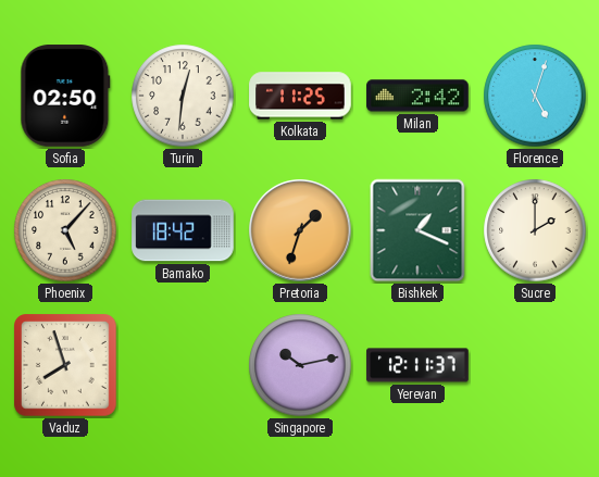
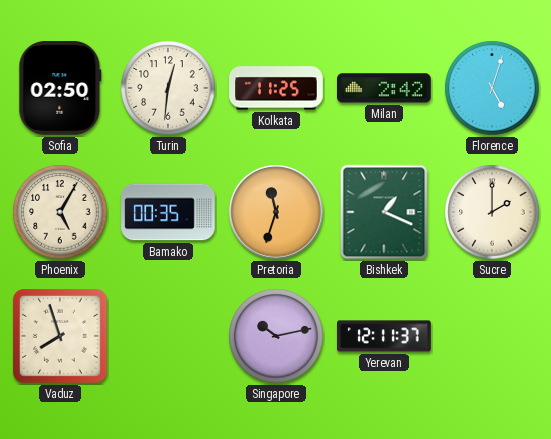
Phoenix: 5:07 -> 5:05 (60, 212)
Bamako: 18:42 -> 00:35 (168, 212)
Pretoria: 1:33 -> 11:33 (276, 212)
